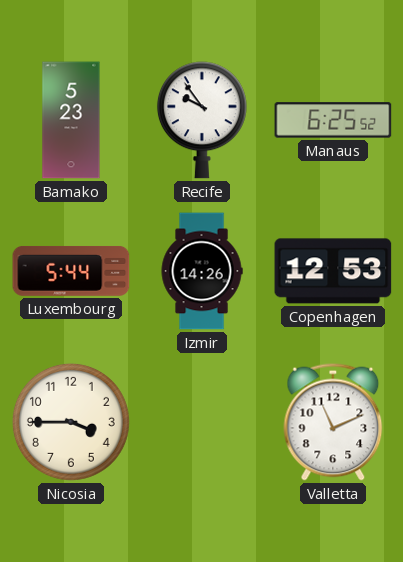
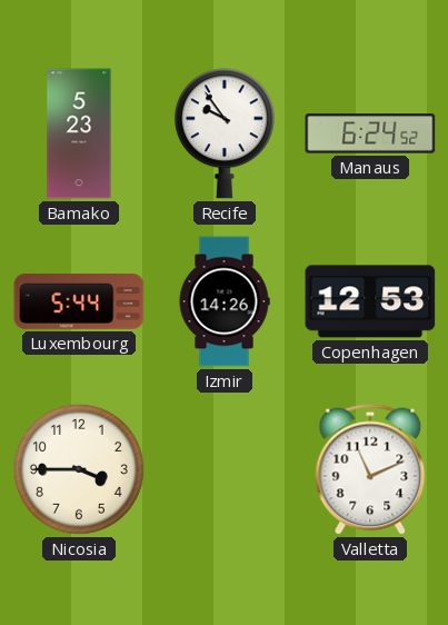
Manaus: 6:25 -> 6:24 (370, 133)
